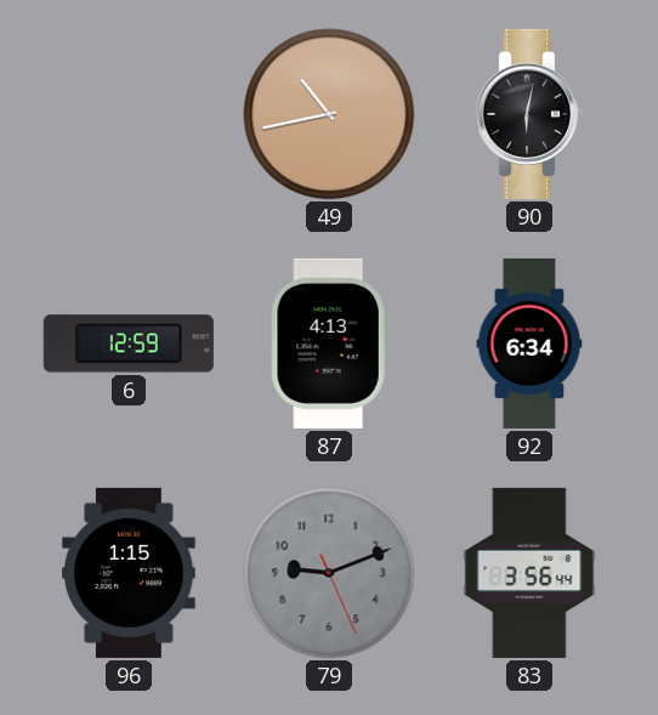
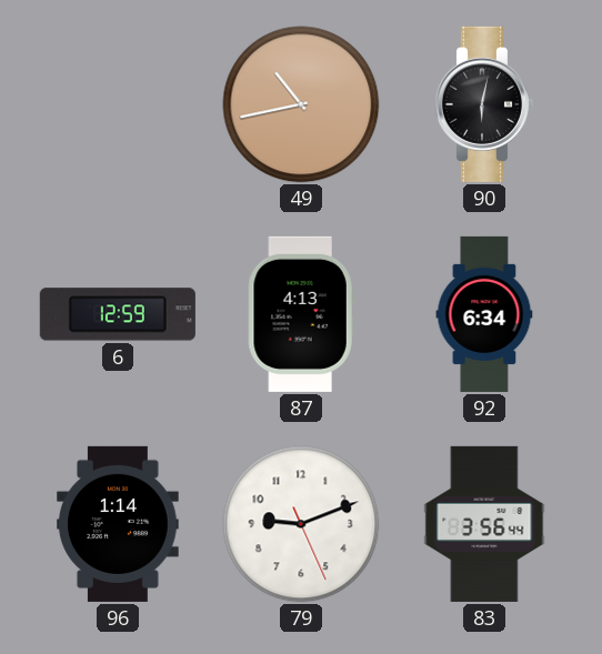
96: 1:15 -> 1:14 (119, 524)
79 dial: grey -> white (301, 524)
